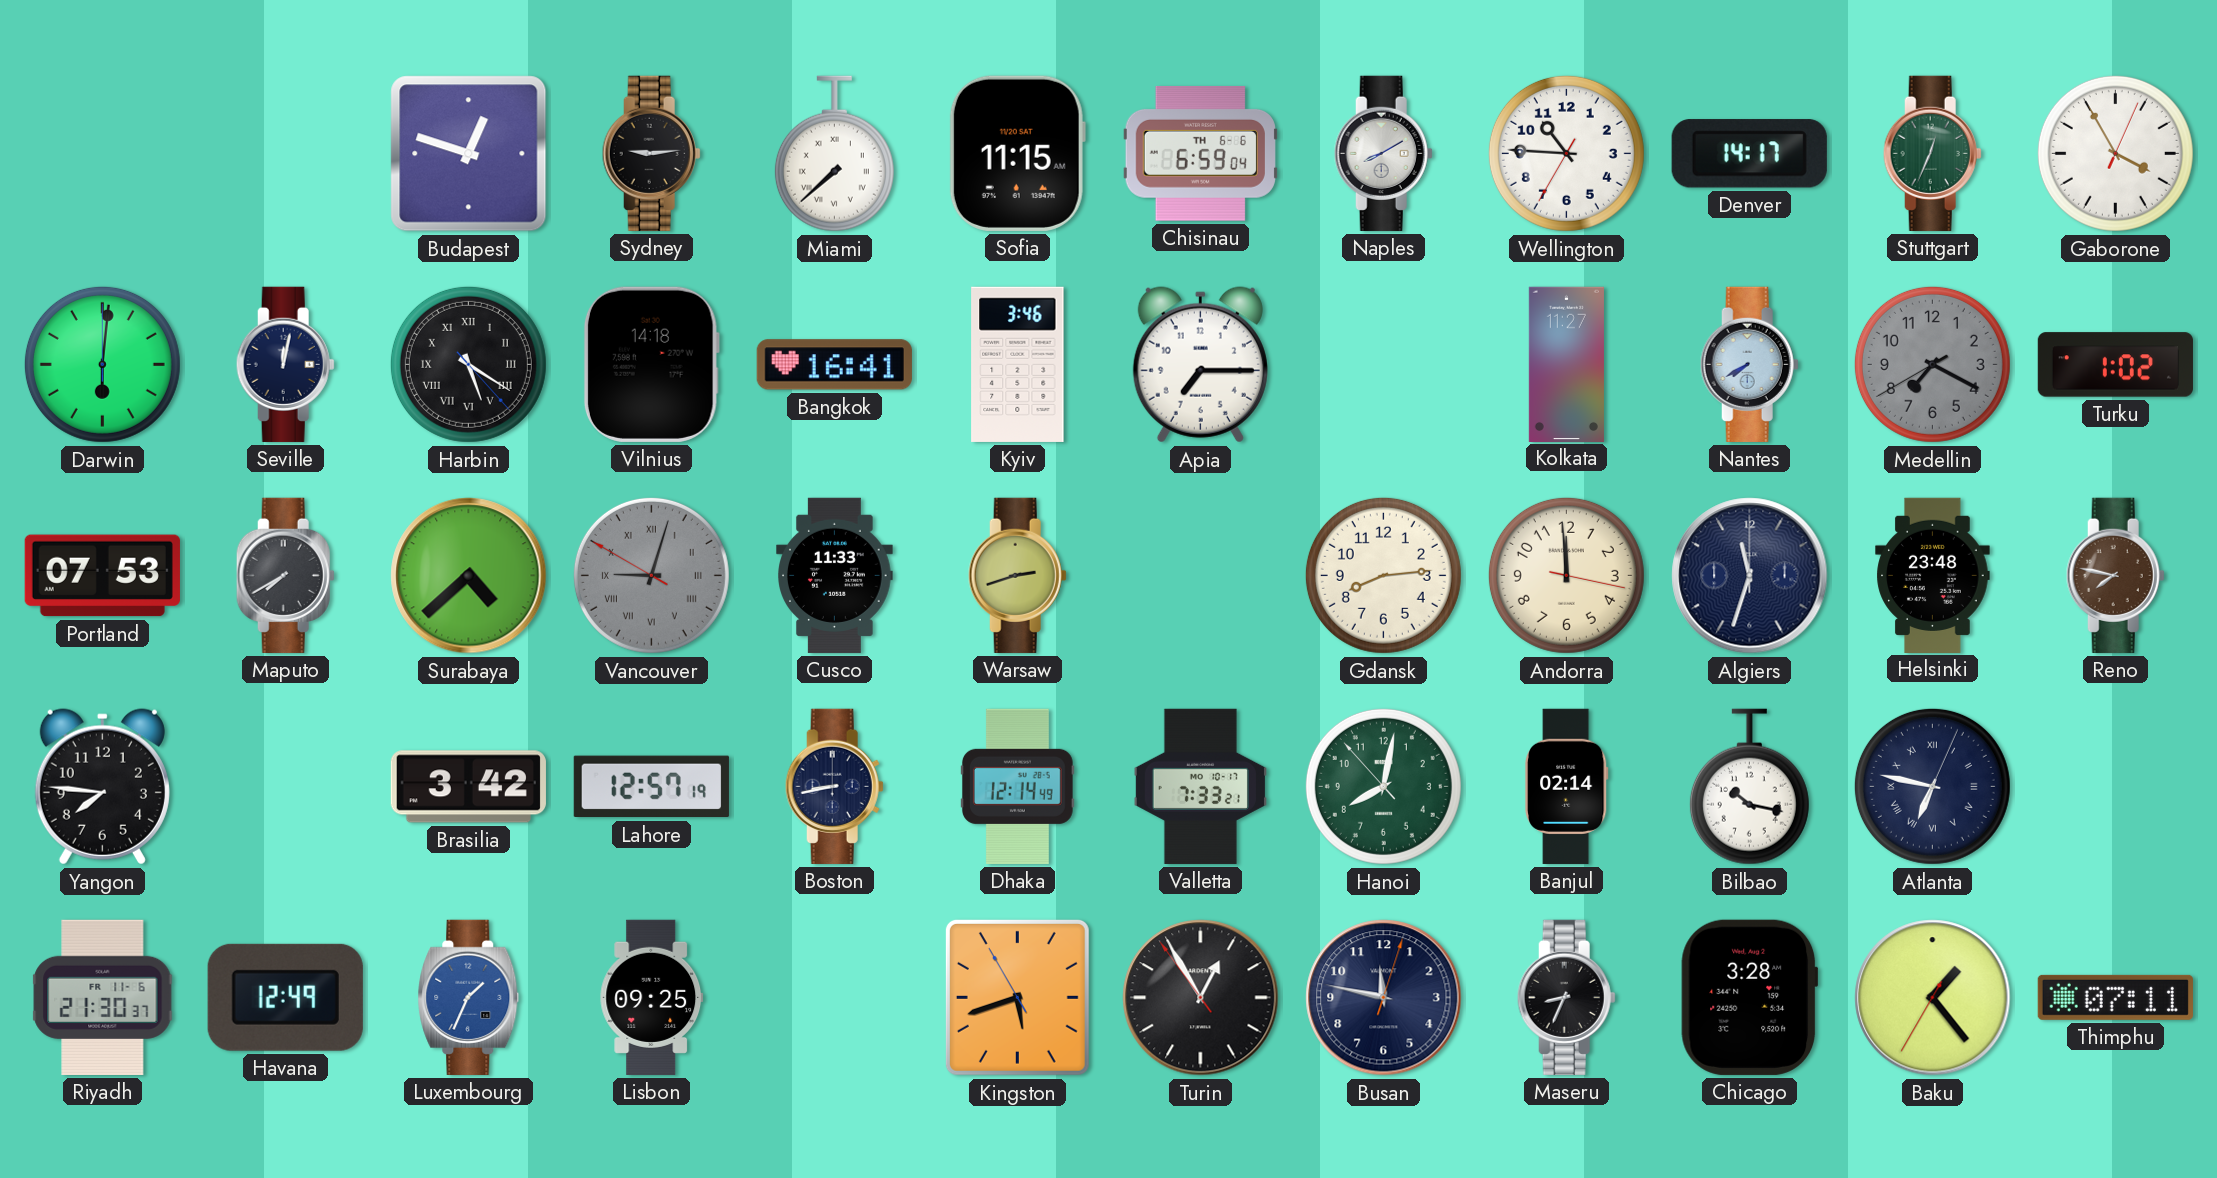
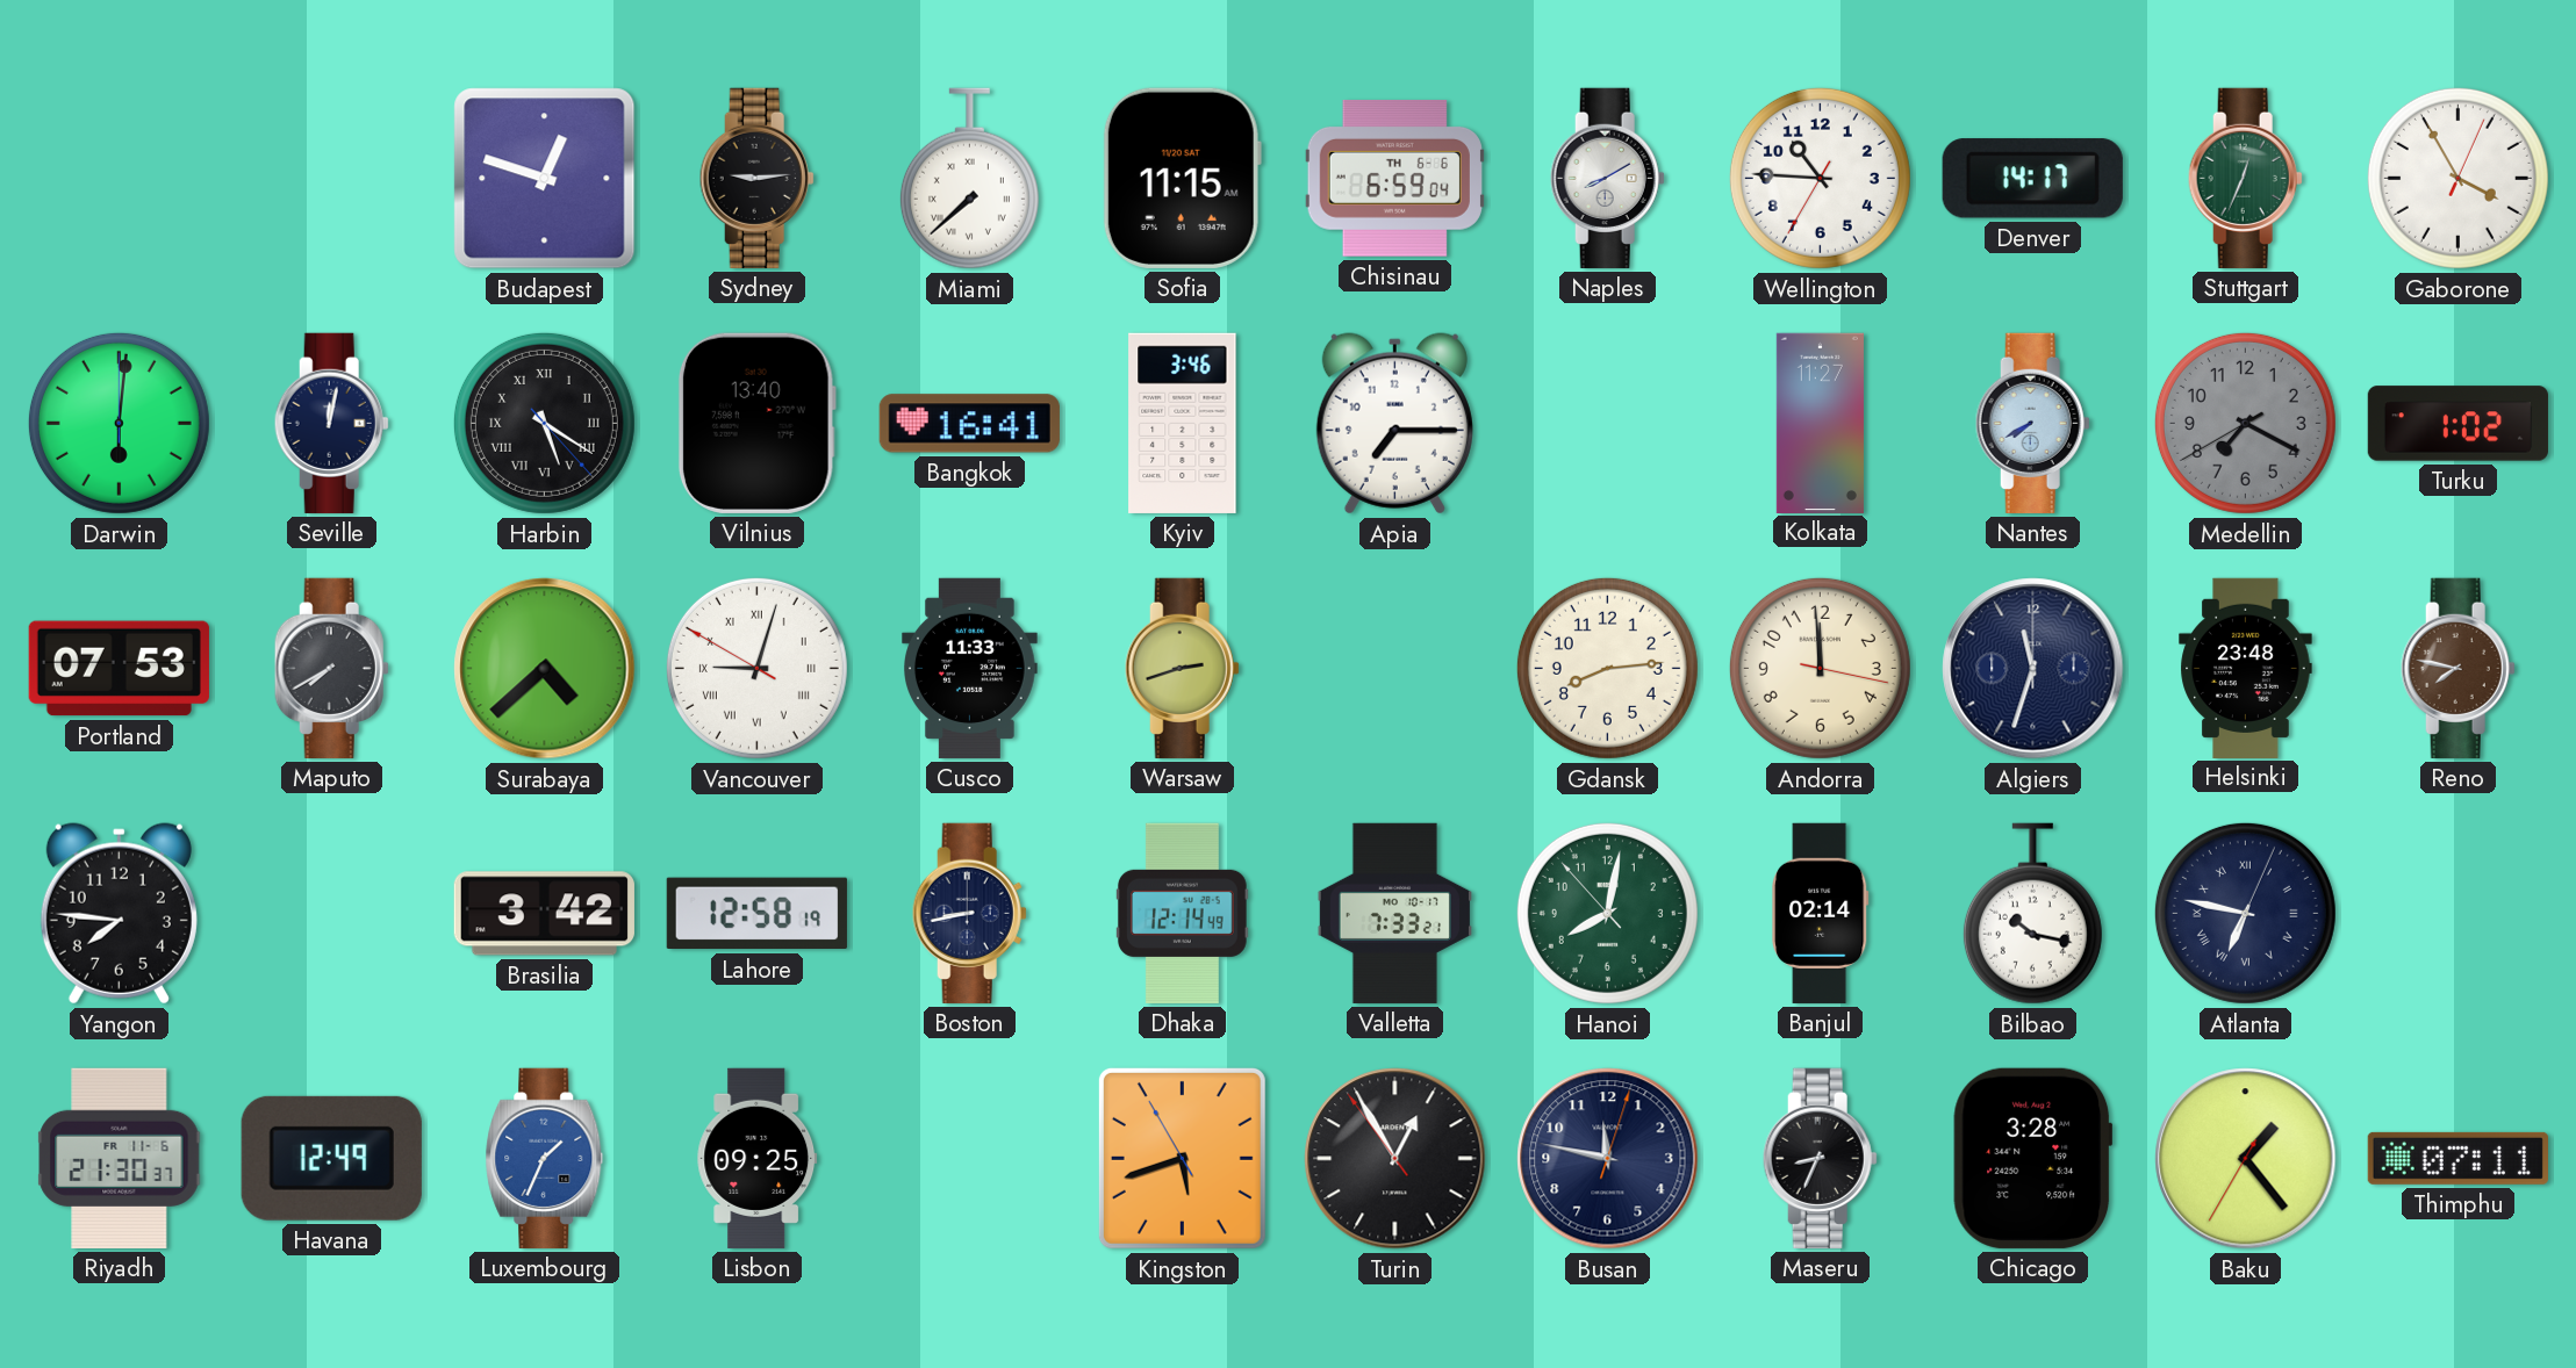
Vilnius: 14:18 -> 13:40 (756, 423)
Vancouver dial: grey -> white (756, 668)
Lahore: 12:57 -> 12:58 (756, 914)
